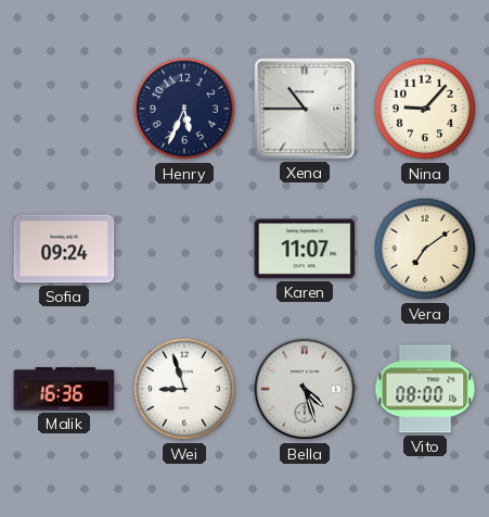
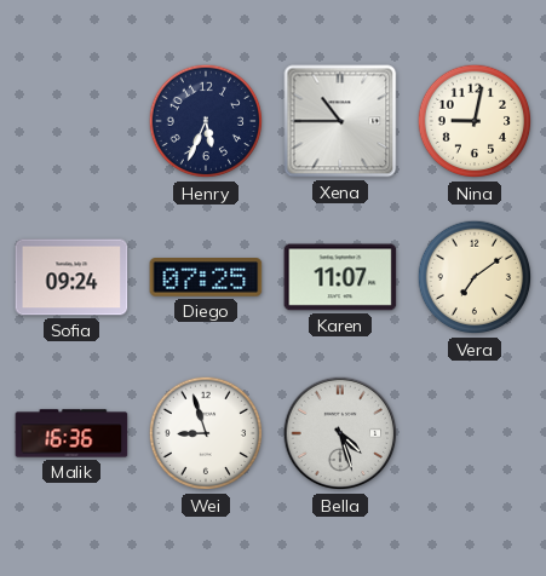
Nina: 9:07 -> 9:02 (475, 121)
Diego: none -> 07:25 (206, 277)
Vito: 08:00 -> none (425, 389)
